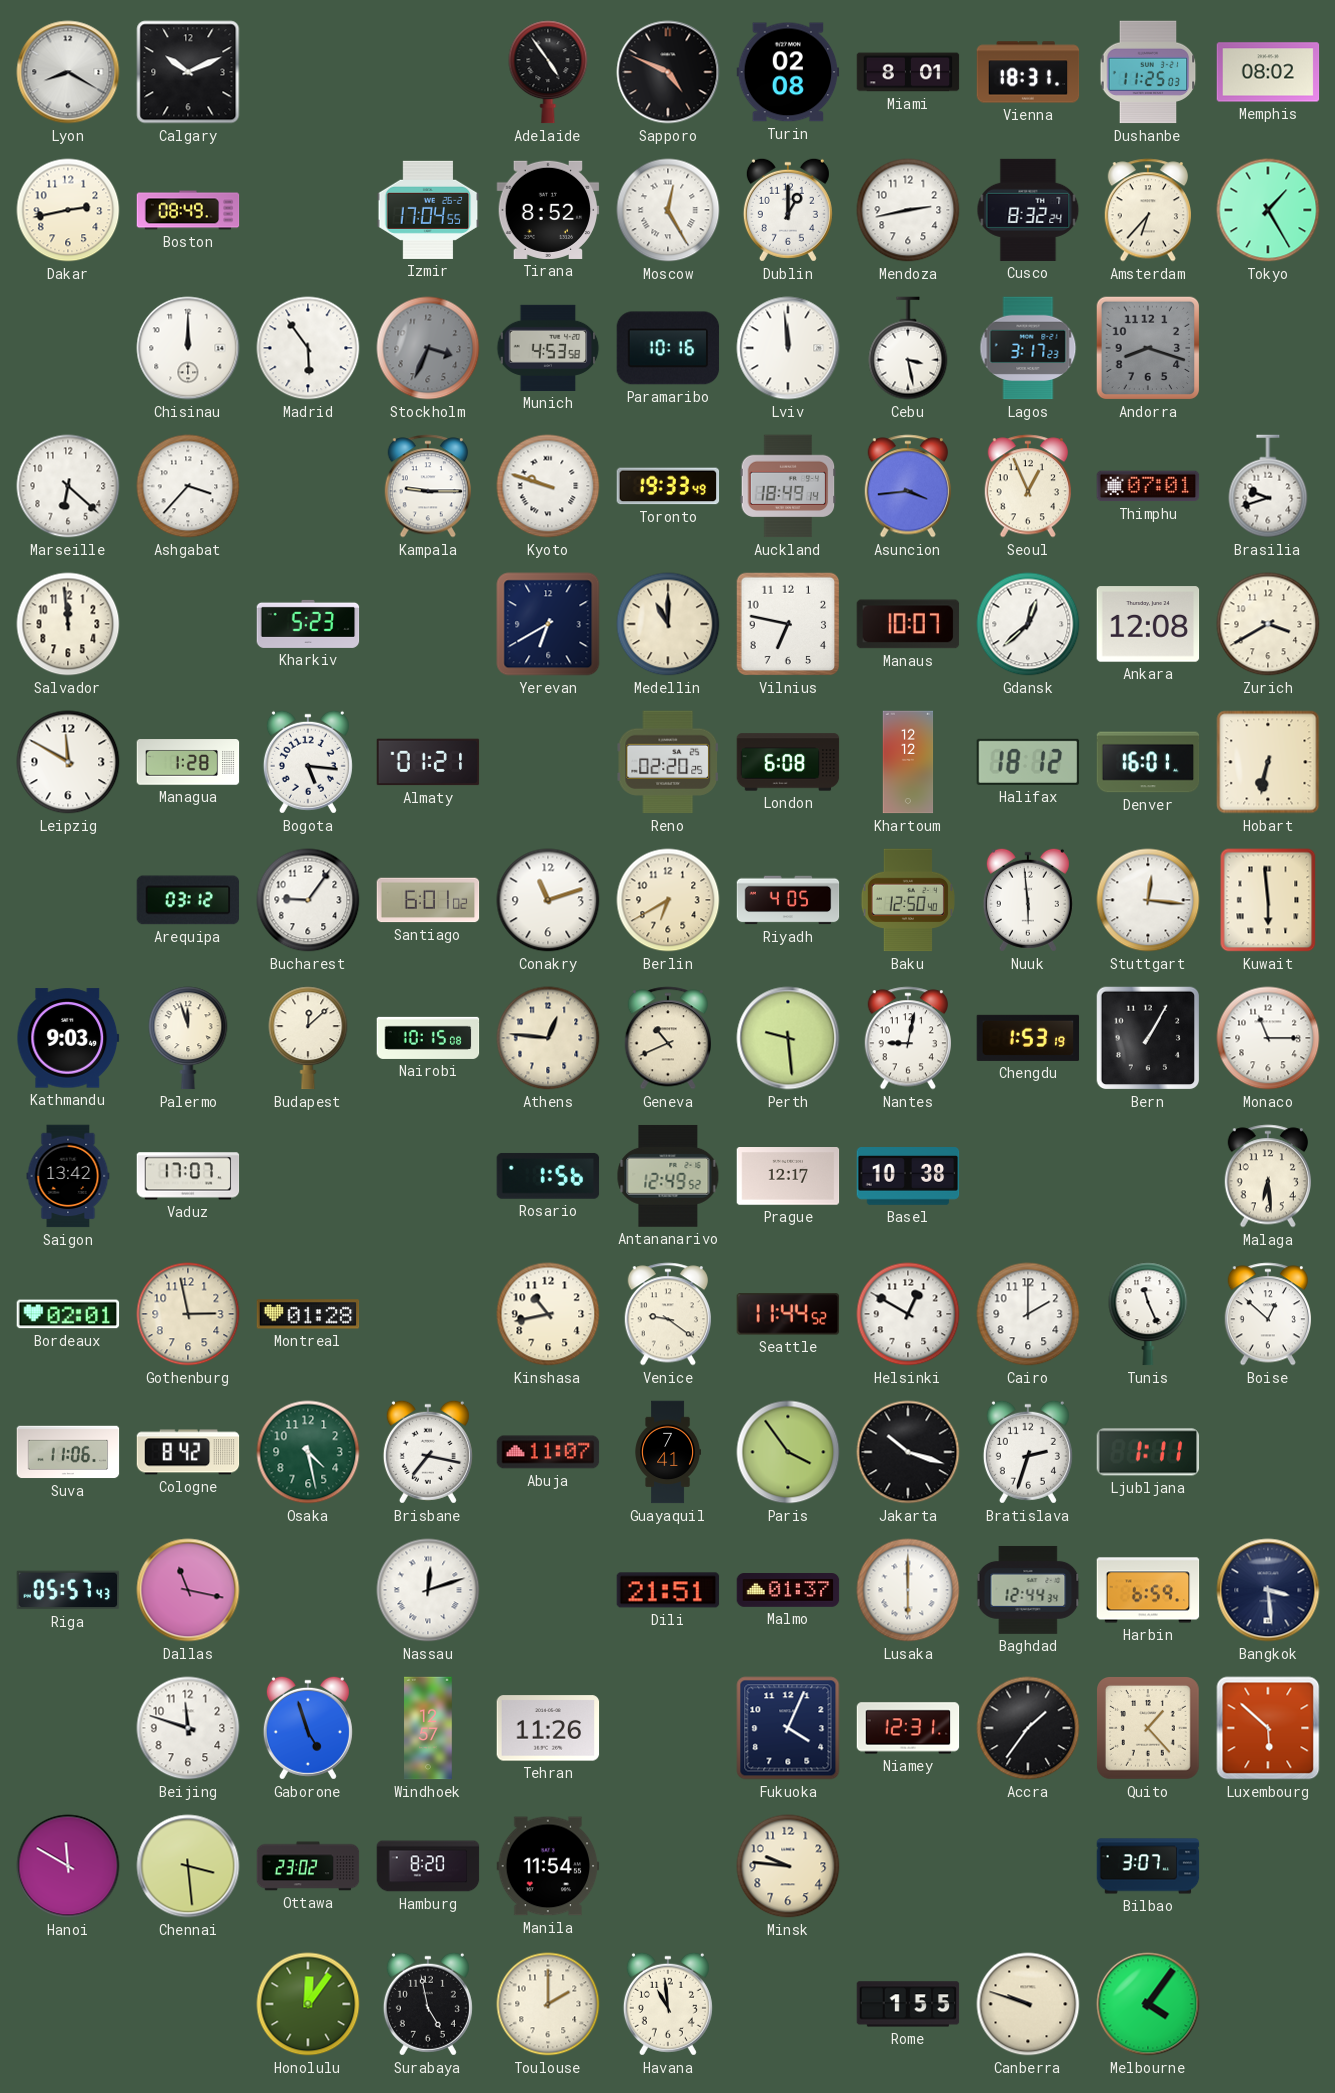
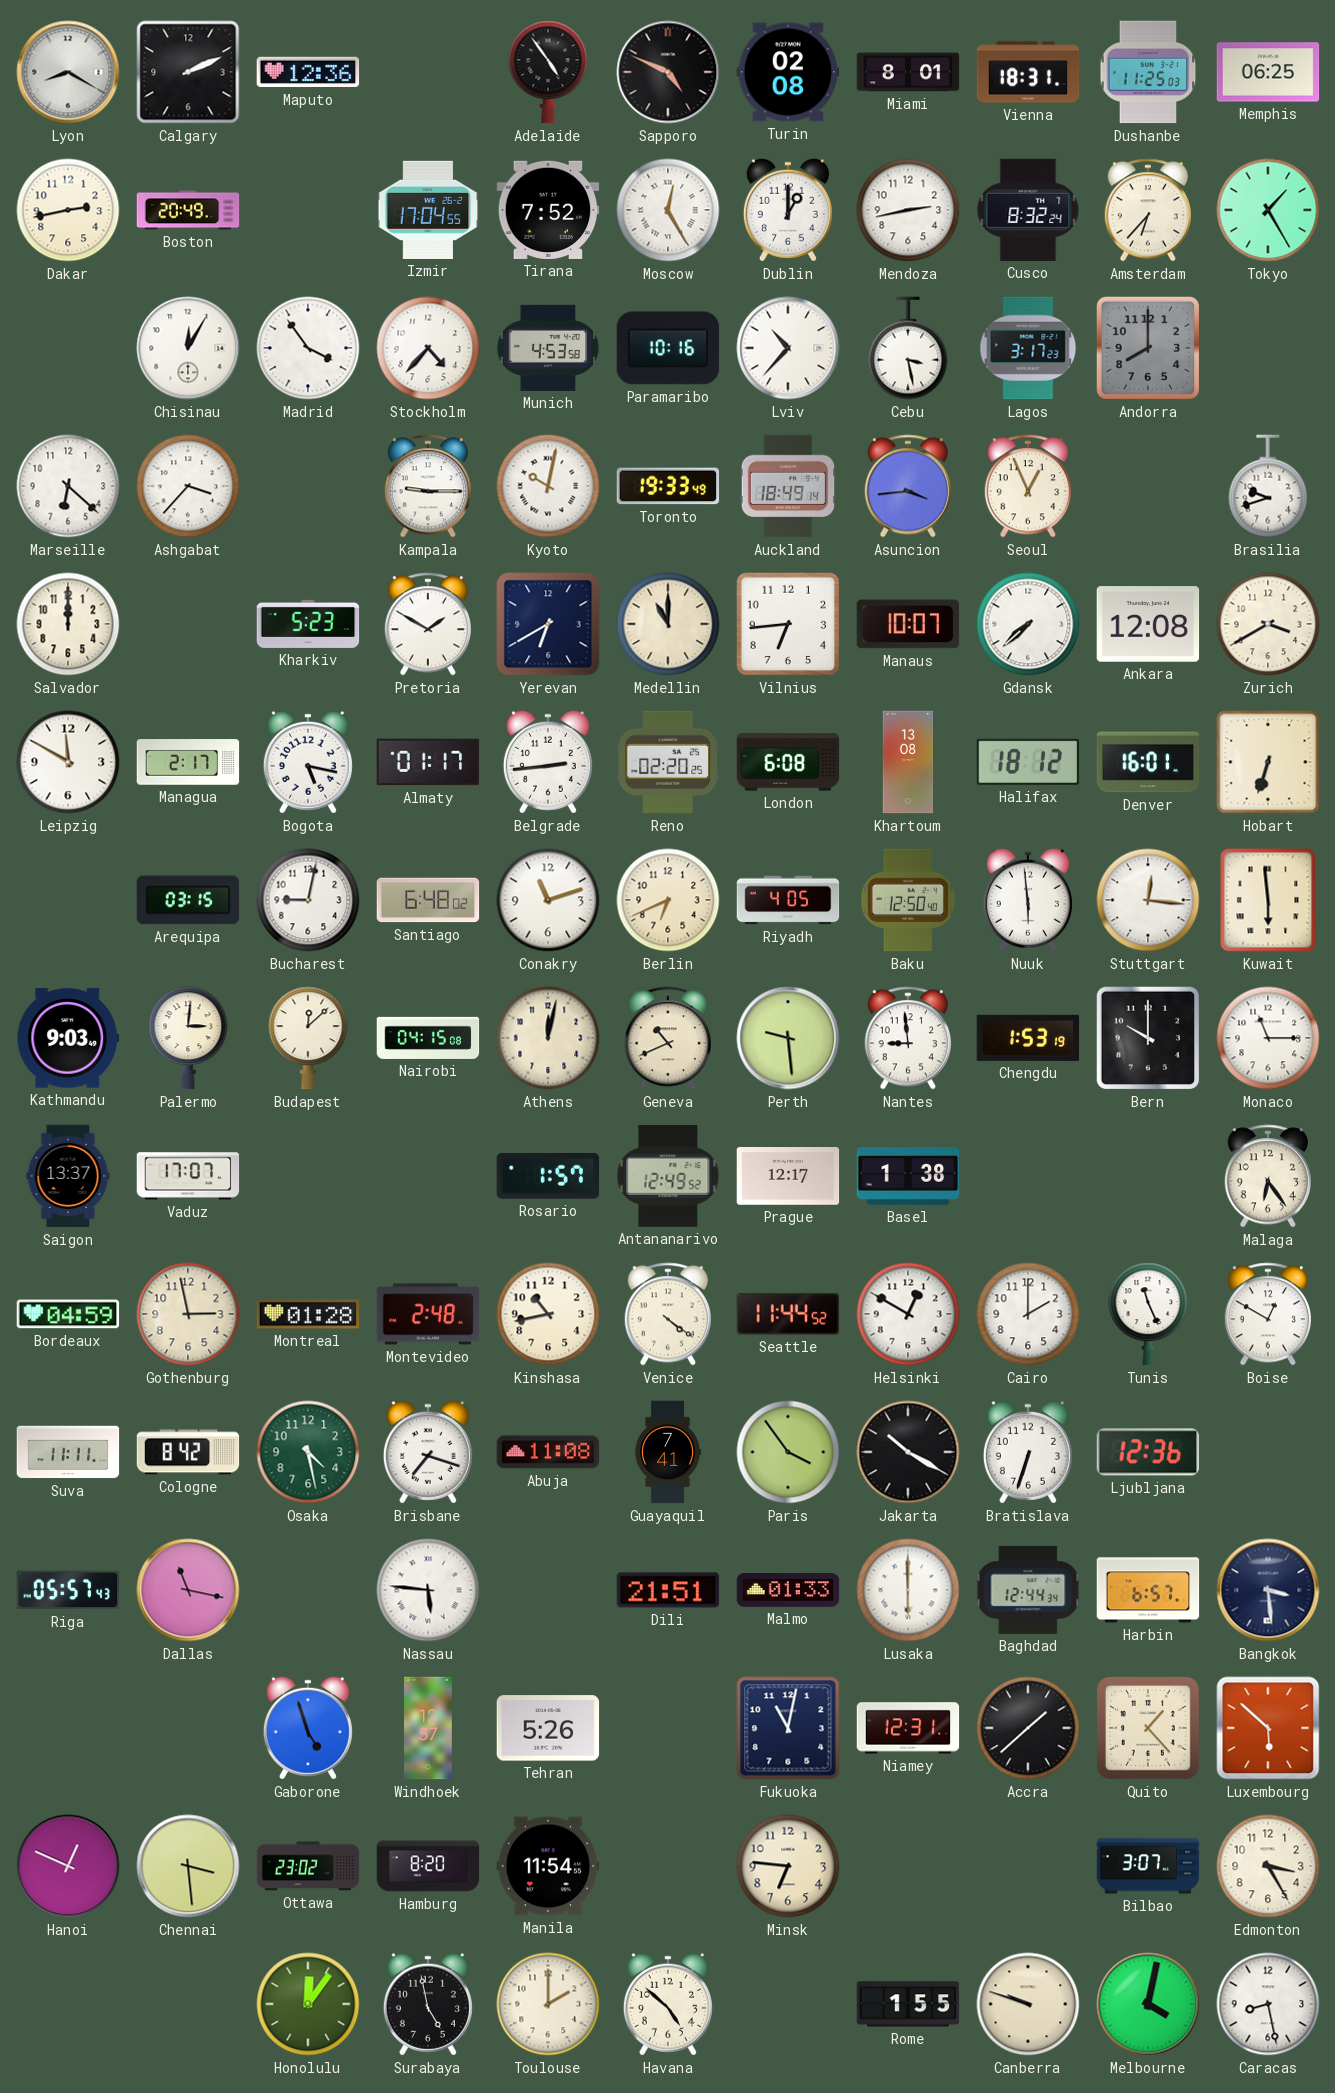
Calgary: 10:11 -> 2:11 (188, 72)
Maputo: none -> 12:36 (308, 72)
Memphis: 08:02 -> 06:25 (1268, 72)
Boston: 08:49 -> 20:49 (188, 210)
Tirana: 8:52 -> 7:52 (548, 210)
Chisinau: 12:00 -> 12:05 (188, 348)
Madrid: 5:54 -> 3:54 (308, 348)
Stockholm: 3:34 -> 4:37 (428, 348)
Stockholm dial: grey -> white (428, 348)
Lviv: 11:59 -> 10:37 (788, 348)
Andorra: 8:18 -> 8:00 (1148, 348)
Kyoto: 9:48 -> 10:02 (548, 486)
Thimphu: 07:01 -> none (1148, 486)
Salvador: 11:59 -> 12:00 (68, 624)
Pretoria: none -> 1:50 (427, 624)
Vilnius: 6:47 -> 6:44 (788, 624)
Gdansk: 12:38 -> 7:38 (1028, 624)
Managua: 1:28 -> 2:17 (188, 762)
Bogota: 5:16 -> 5:17 (308, 762)
Almaty: 01:21 -> 01:17 (428, 762)
Belgrade: none -> 2:44 (548, 762)
Khartoum: 12:12 -> 13:08 (908, 762)
Hobart: 6:32 -> 6:33 (1268, 762)
Arequipa: 03:12 -> 03:15 (188, 900)
Bucharest: 9:06 -> 9:02 (308, 900)
Santiago: 6:01 -> 6:48 (428, 900)
Berlin: 6:40 -> 6:41 (668, 900)
Palermo: 11:57 -> 3:01 (188, 1038)
Nairobi: 10:15 -> 04:15 (428, 1038)
Athens: 12:46 -> 12:02 (548, 1038)
Nantes: 9:02 -> 8:59 (907, 1038)
Bern: 1:05 -> 10:00 (1148, 1038)
Saigon: 13:42 -> 13:37 (68, 1176)
Rosario: 1:56 -> 1:57 (548, 1176)
Basel: 10:38 -> 1:38 (908, 1177)
Malaga: 6:29 -> 6:24 (1267, 1176)
Bordeaux: 02:01 -> 04:59 (68, 1314)
Montevideo: none -> 2:48 (428, 1314)
Venice: 9:21 -> 4:21 (667, 1314)
Boise: 12:52 -> 12:50 (1267, 1314)
Suva: 11:06 -> 11:11 (68, 1452)
Brisbane: 7:17 -> 7:18 (428, 1452)
Abuja: 11:07 -> 11:08 (548, 1452)
Jakarta: 10:18 -> 10:20 (908, 1452)
Bratislava: 2:33 -> 6:33 (1028, 1452)
Ljubljana: 1:11 -> 12:36 (1148, 1452)
Nassau: 12:12 -> 5:46 (428, 1590)
Malmo: 01:37 -> 01:33 (788, 1591)
Harbin: 6:59 -> 6:57 (1148, 1590)
Beijing: 11:48 -> none (188, 1728)
Tehran: 11:26 -> 5:26 (548, 1728)
Fukuoka: 4:04 -> 11:02 (788, 1728)
Accra: 1:36 -> 1:38 (1028, 1728)
Hanoi: 11:50 -> 12:49 (68, 1866)
Minsk: 9:46 -> 6:46 (788, 1866)
Edmonton: none -> 3:25 (1268, 1866)
Havana: 10:59 -> 4:52 (668, 2004)
Melbourne: 4:06 -> 4:02 (1148, 2004)
Caracas: none -> 8:28 (1268, 2004)
